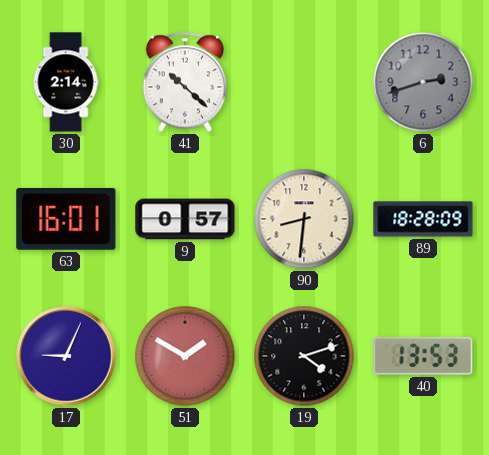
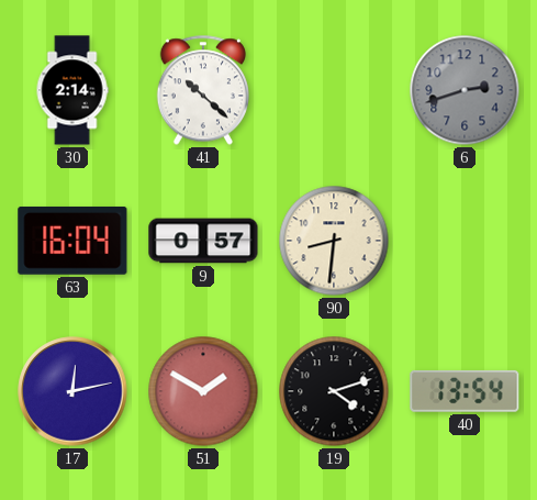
63: 16:01 -> 16:04 (72, 241)
89: 18:28 -> none (423, 219)
17: 9:04 -> 12:13 (72, 391)
40: 13:53 -> 13:54 (465, 391)
